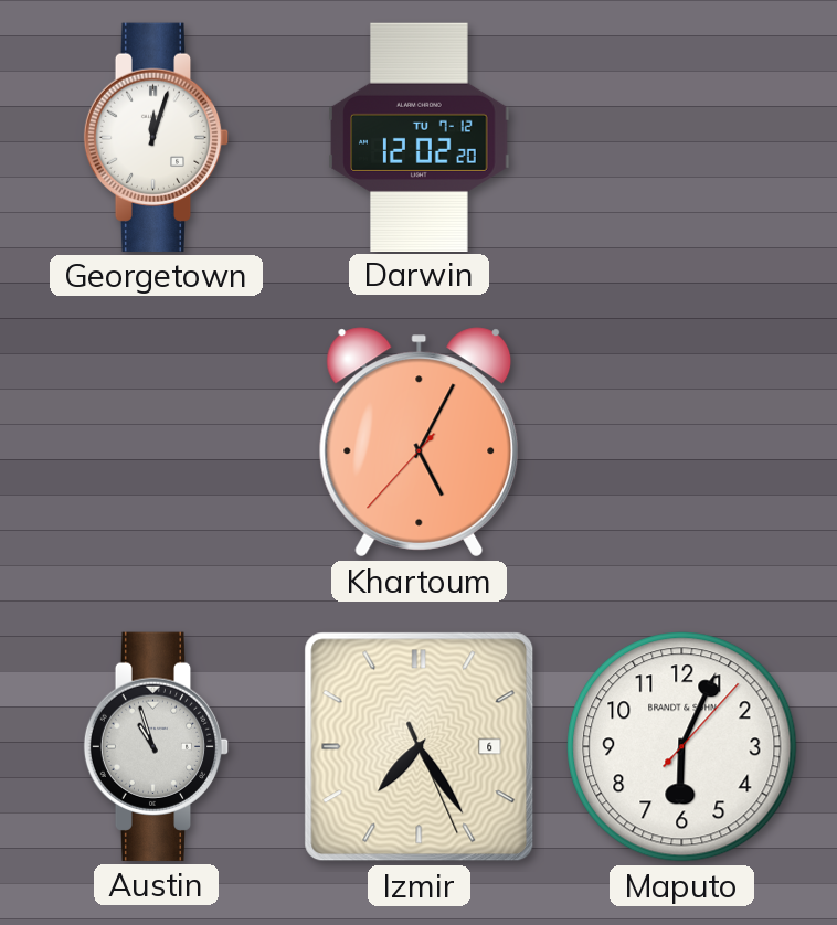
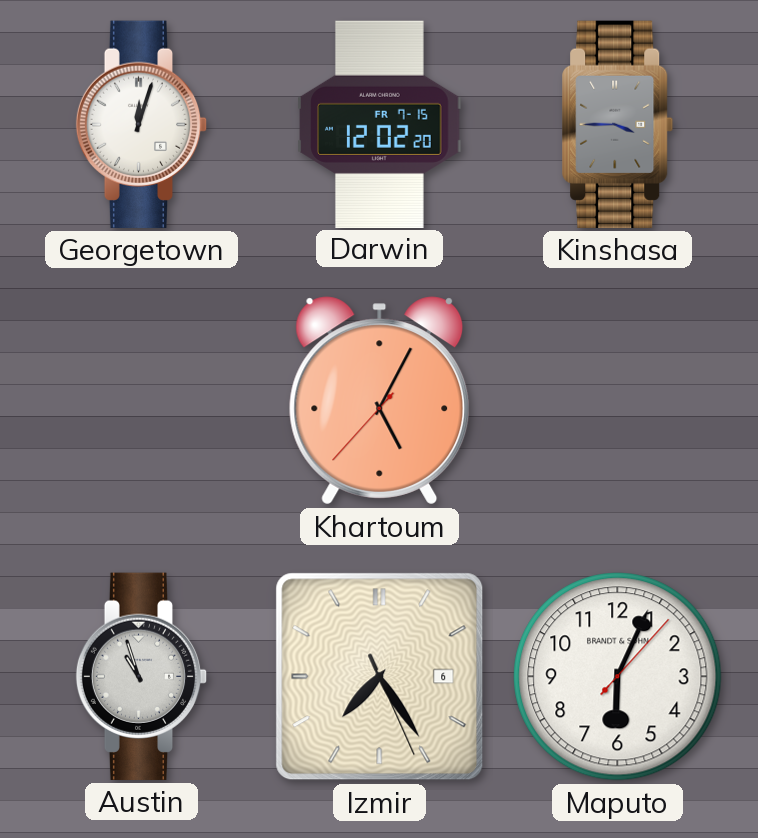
Darwin date: TU 7-12 -> FR 7-15 (380, 124)
Kinshasa: none -> 3:45 (618, 124)
